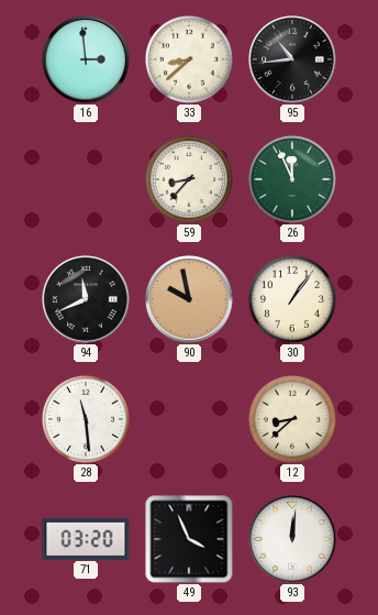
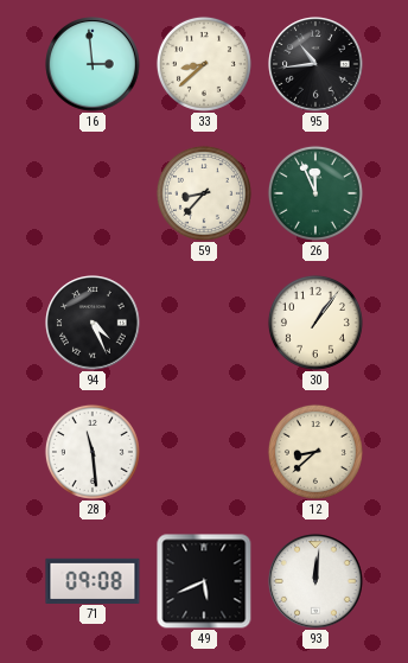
94: 11:41 -> 4:26 (93, 323)
90: 9:58 -> none (189, 299)
71: 03:20 -> 09:08 (93, 580)
49: 3:56 -> 5:41 (204, 581)
